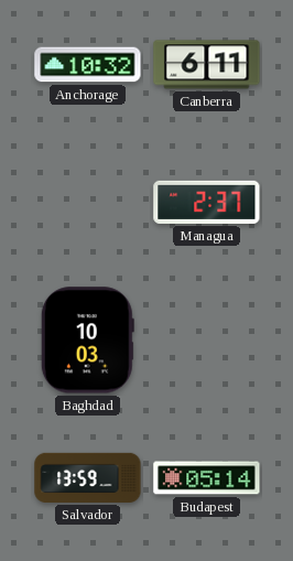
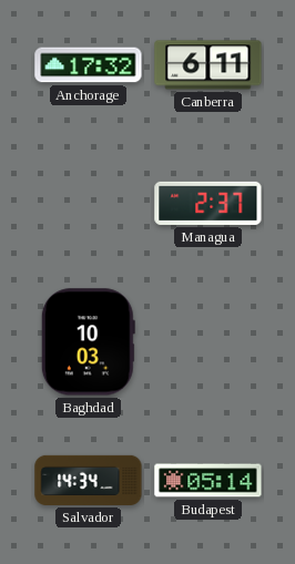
Anchorage: 10:32 -> 17:32 (89, 65)
Salvador: 13:59 -> 14:34 (89, 480)
